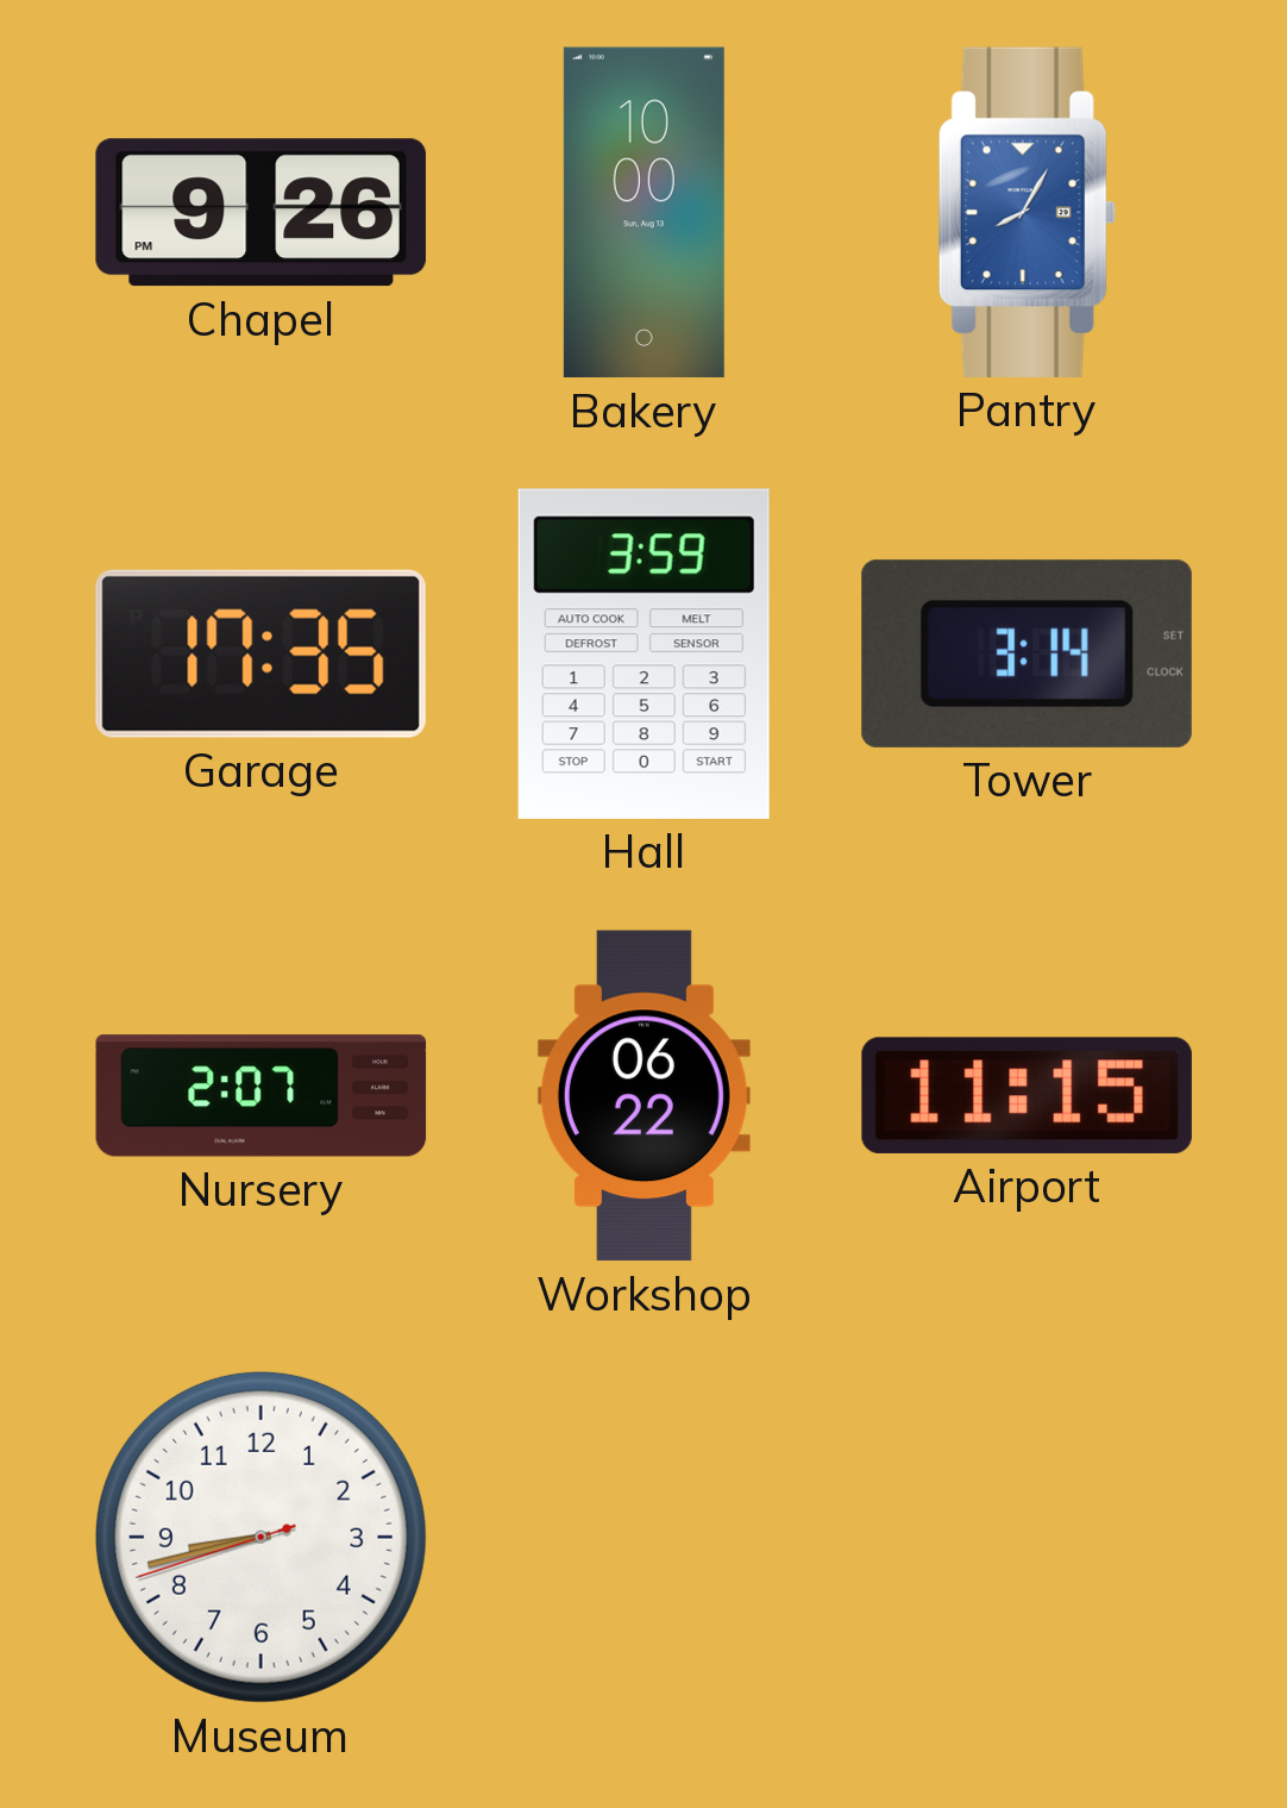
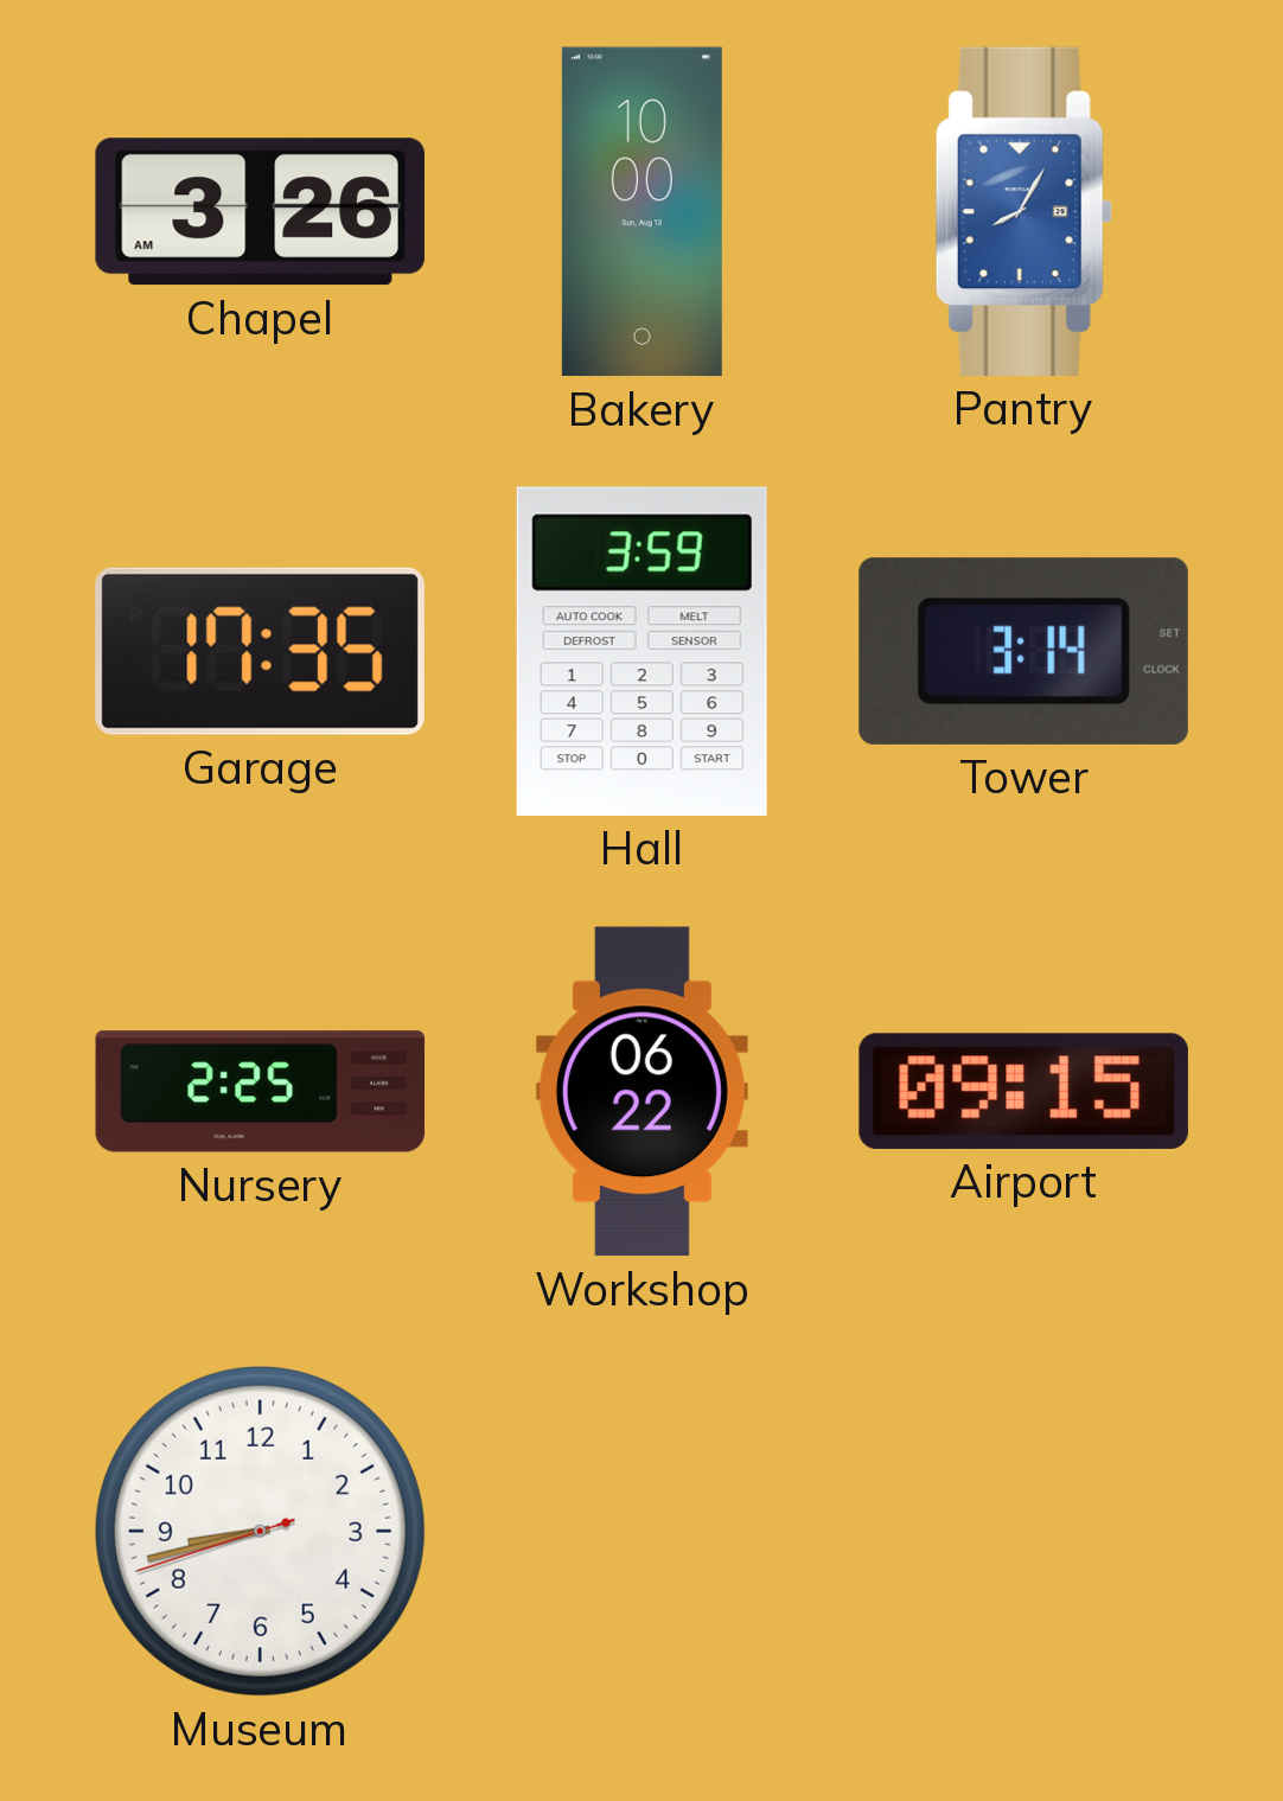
Chapel: 9:26 -> 3:26 (260, 212)
Nursery: 2:07 -> 2:25 (261, 1092)
Airport: 11:15 -> 09:15 (1023, 1091)
